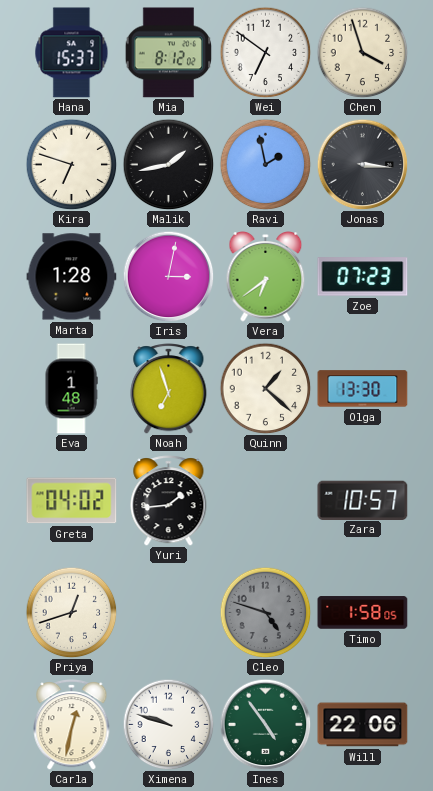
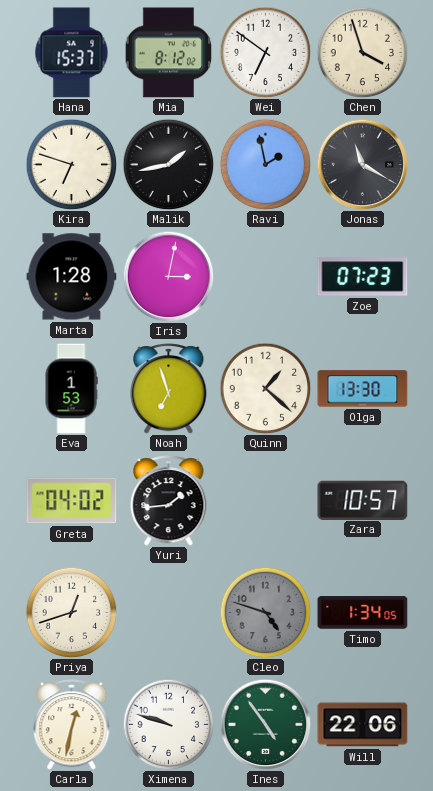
Jonas: 3:16 -> 11:20 (362, 164)
Vera: 6:39 -> none (266, 277)
Eva: 1:48 -> 1:53 (71, 389)
Timo: 1:58 -> 1:34 (363, 613)
